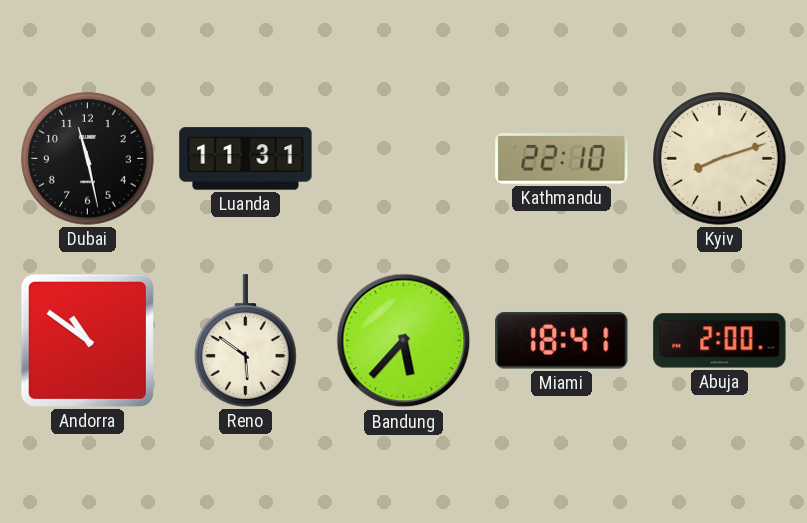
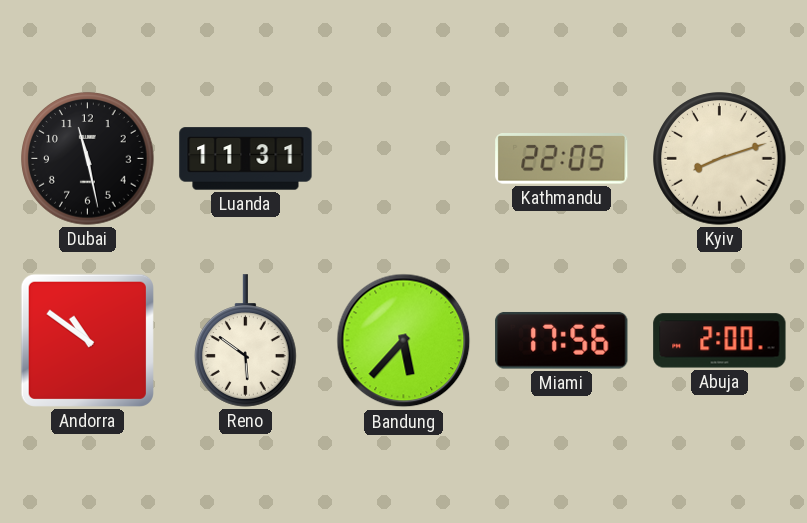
Kathmandu: 22:10 -> 22:05 (562, 159)
Miami: 18:41 -> 17:56 (562, 340)
